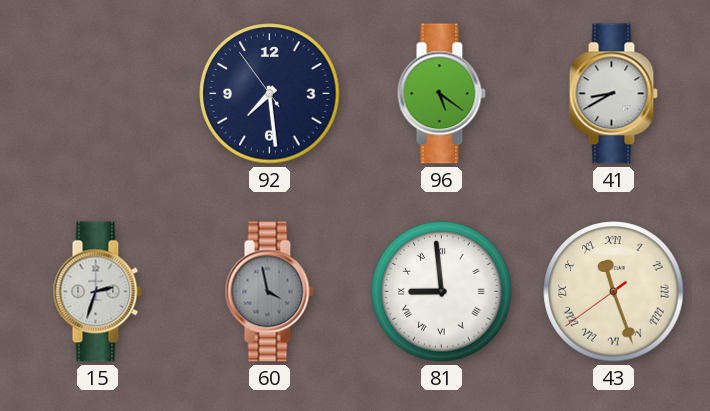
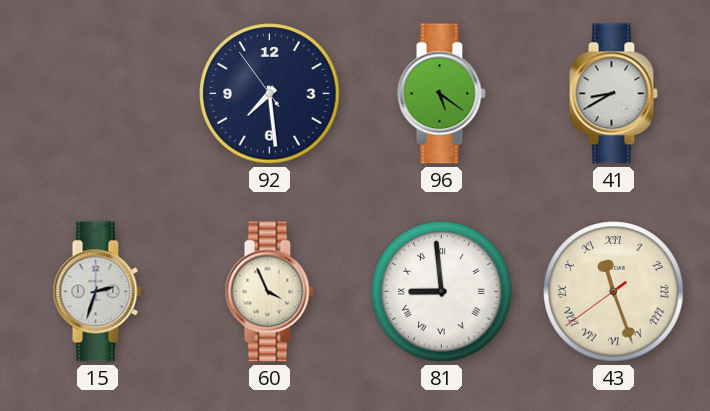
60: 3:58 -> 3:56 (269, 292)
60 dial: grey -> cream (269, 292)
